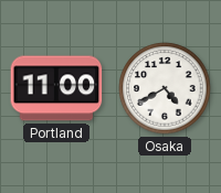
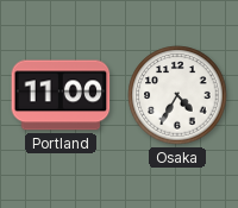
Osaka: 4:40 -> 4:35 (177, 95)
